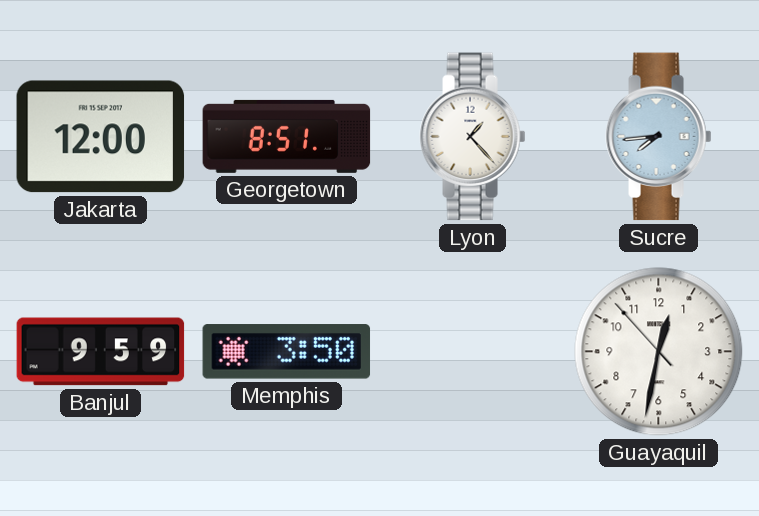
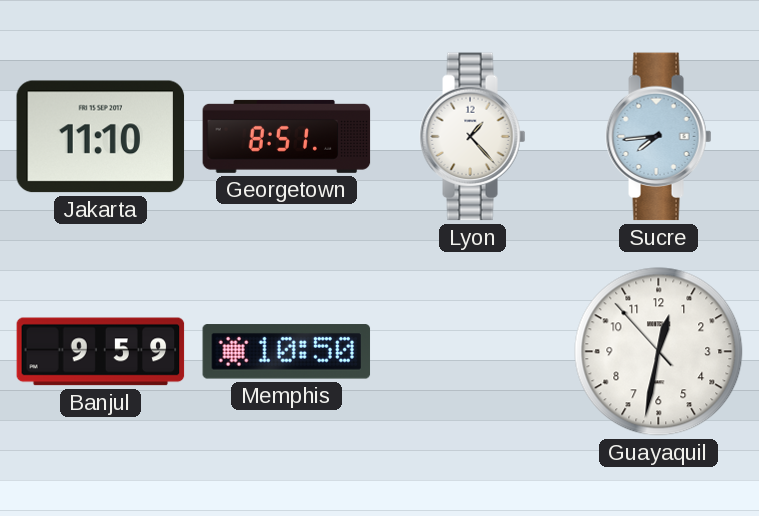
Jakarta: 12:00 -> 11:10 (101, 137)
Memphis: 3:50 -> 10:50 (287, 352)
